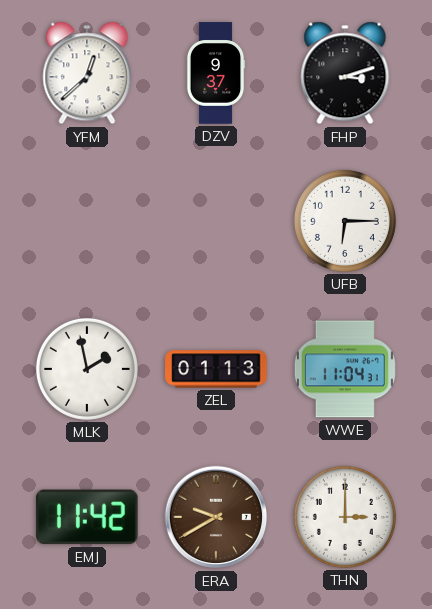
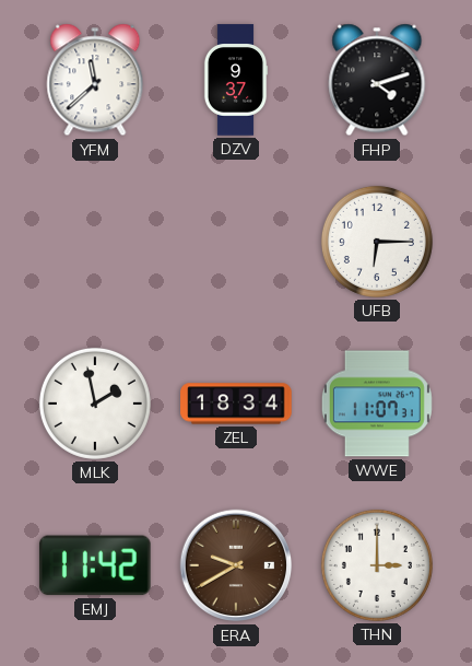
YFM: 12:38 -> 11:38 (95, 80)
FHP: 3:12 -> 4:12 (377, 80)
ZEL: 01:13 -> 18:34 (236, 404)
WWE: 11:04 -> 11:07 (377, 404)
